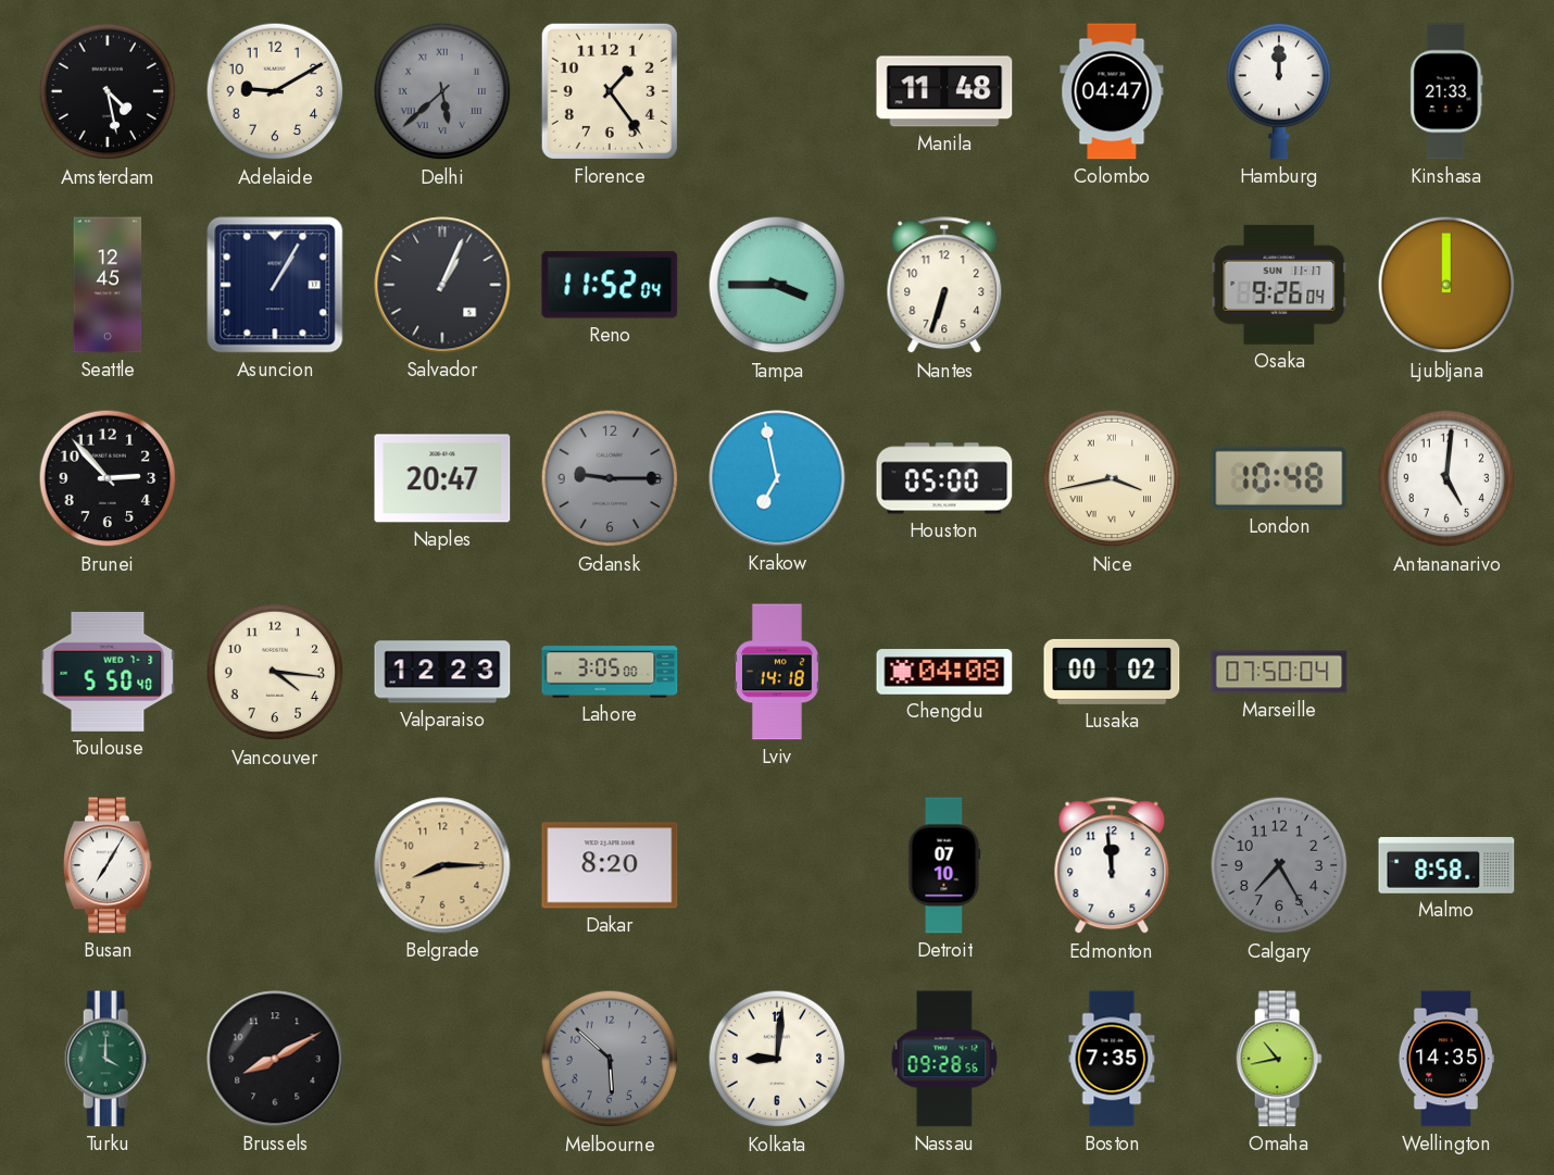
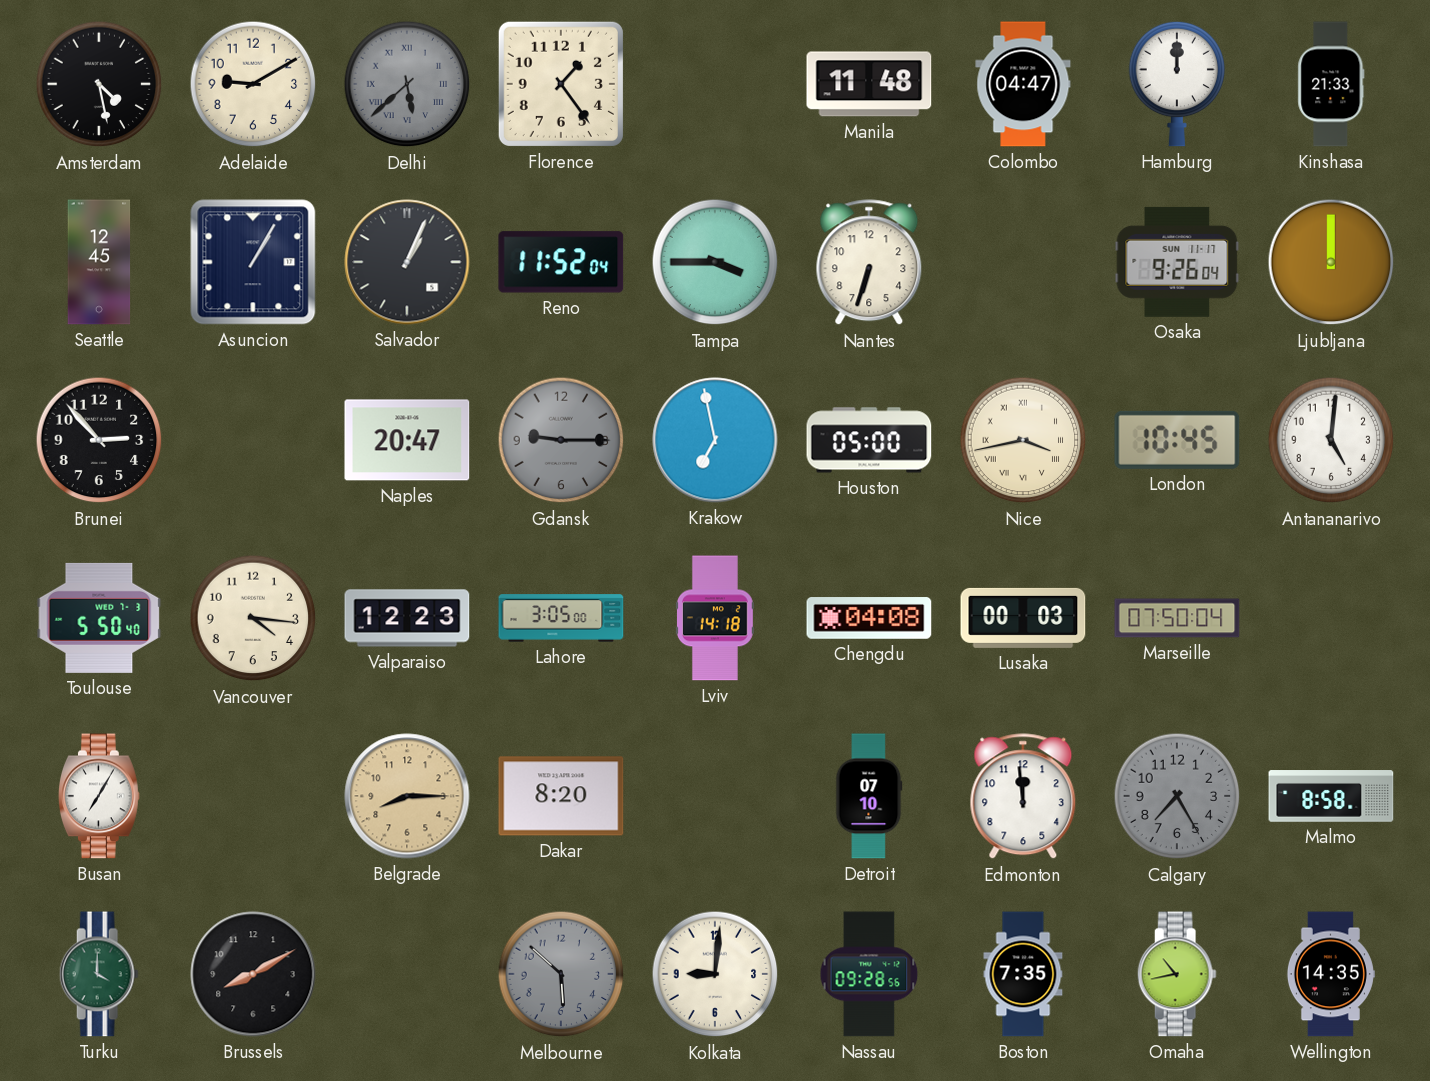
London: 10:48 -> 10:45 (1177, 440)
Lusaka: 00:02 -> 00:03 (1023, 618)
